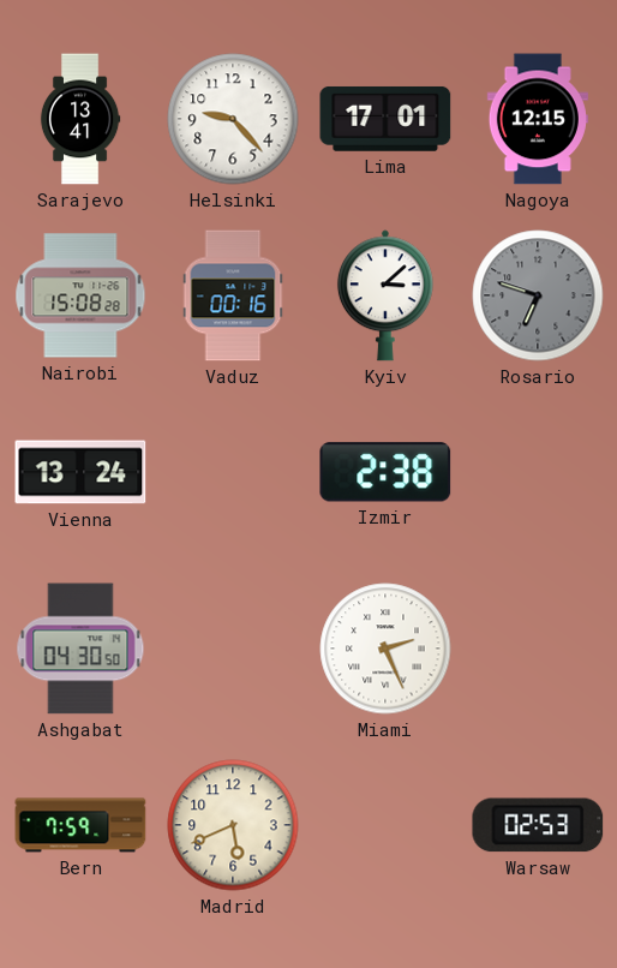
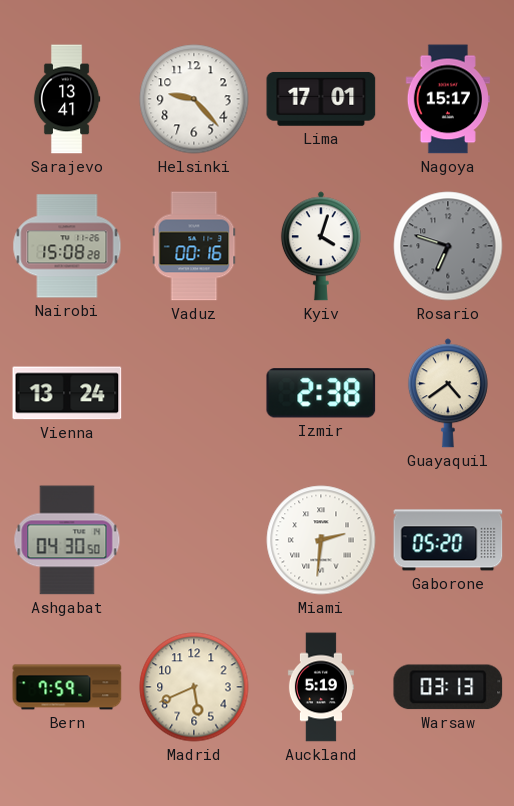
Nagoya: 12:15 -> 15:17 (448, 99)
Kyiv: 3:08 -> 4:03 (321, 246)
Guayaquil: none -> 4:39 (448, 393)
Miami: 2:26 -> 2:31 (321, 540)
Gaborone: none -> 05:20 (448, 540)
Auckland: none -> 5:19 (321, 687)
Warsaw: 02:53 -> 03:13 (448, 687)
